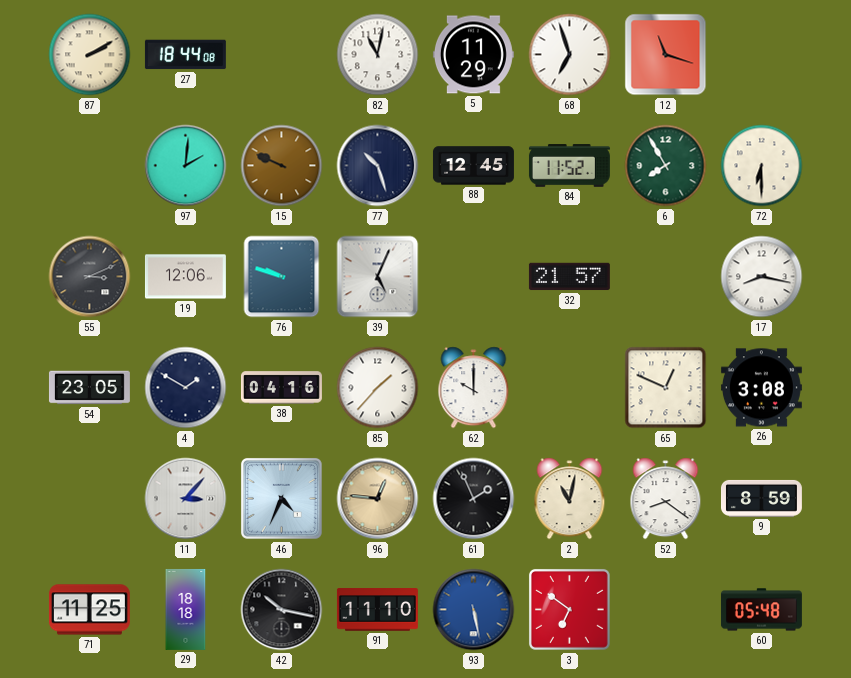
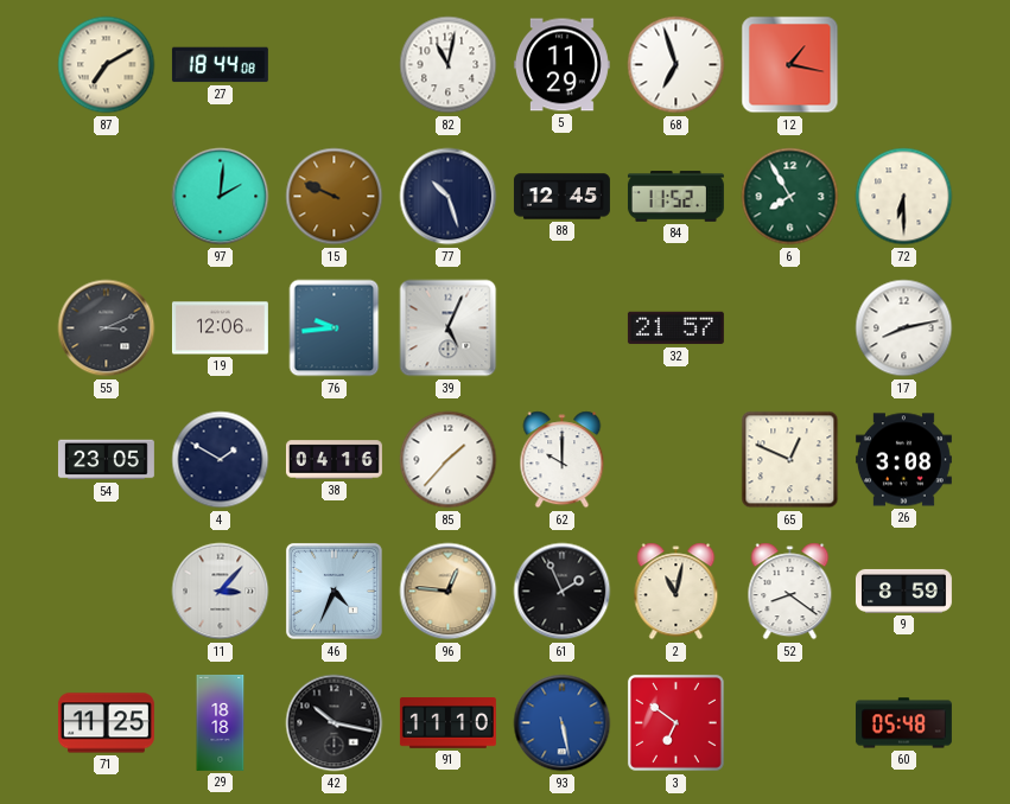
87: 2:10 -> 7:10 (107, 65)
12: 11:18 -> 1:17 (790, 65)
76: 9:48 -> 9:44 (335, 328)
17: 8:17 -> 8:13 (904, 328)
